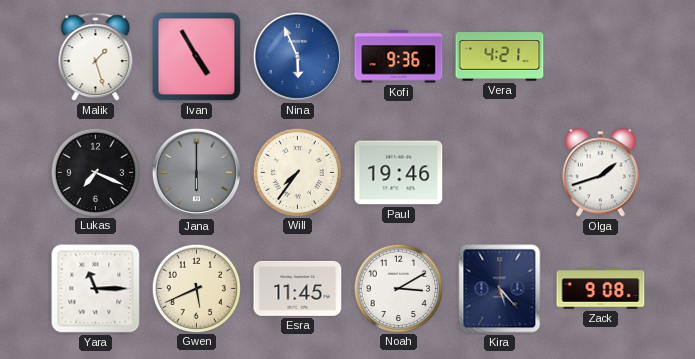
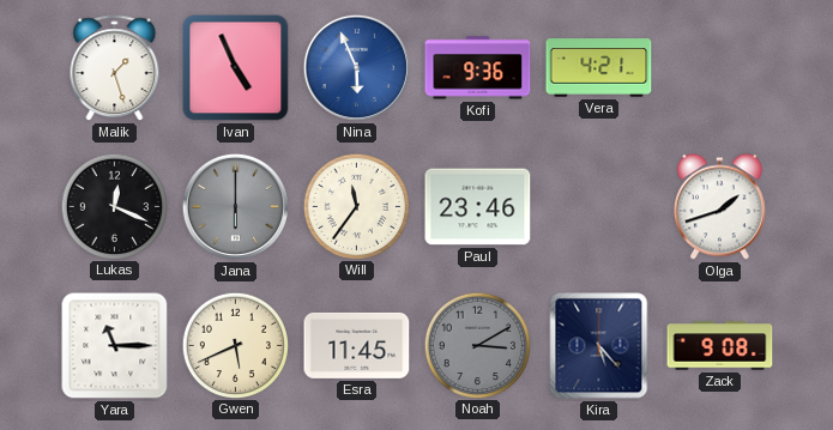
Ivan: 4:55 -> 4:56 (236, 68)
Lukas: 7:19 -> 12:19 (114, 206)
Will: 7:36 -> 11:36 (356, 206)
Paul: 19:46 -> 23:46 (478, 207)
Noah dial: white -> grey (477, 345)
